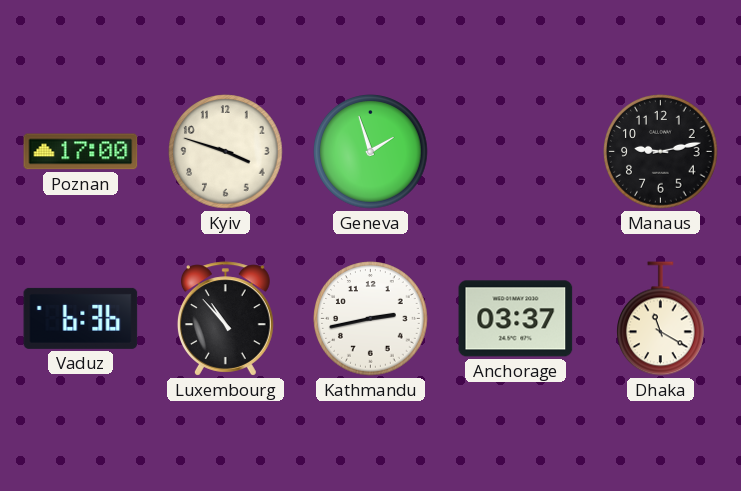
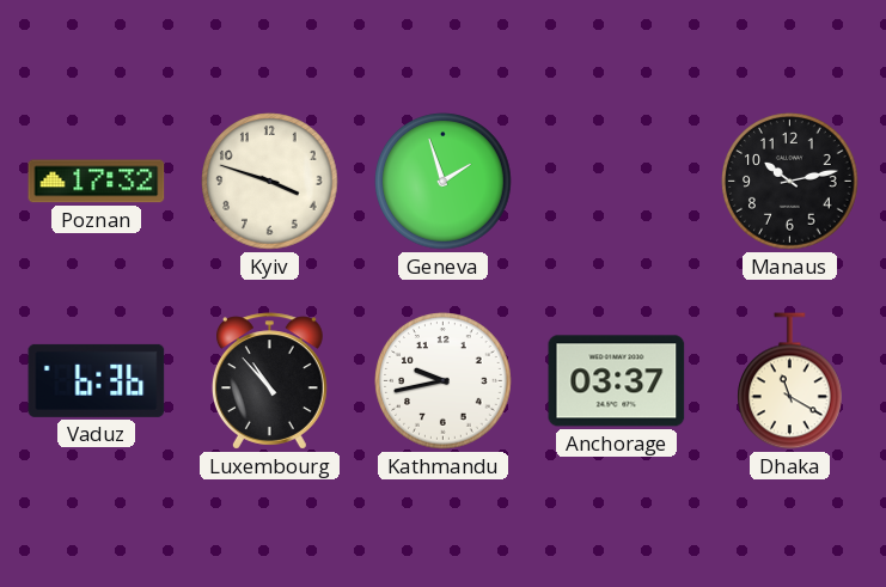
Poznan: 17:00 -> 17:32 (97, 182)
Manaus: 9:13 -> 10:13 (790, 182)
Kathmandu: 2:43 -> 9:43 (444, 381)
